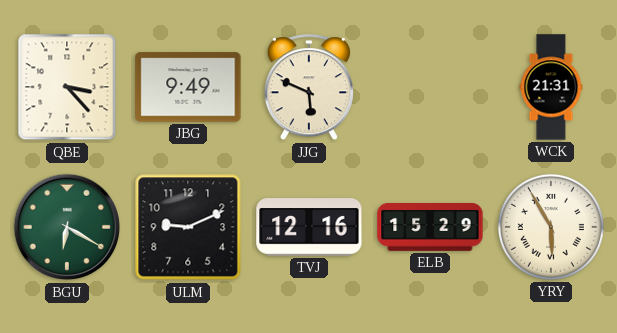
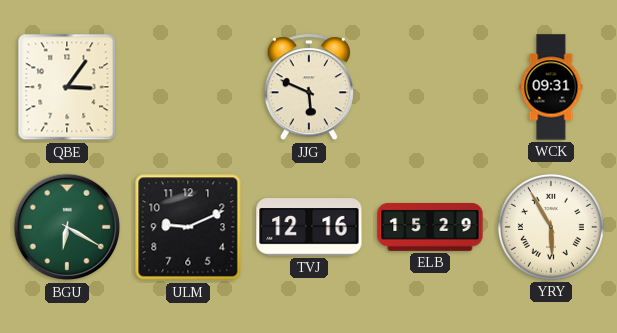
QBE: 3:23 -> 3:06 (67, 87)
JBG: 9:49 -> none (188, 87)
WCK: 21:31 -> 09:31 (551, 87)
